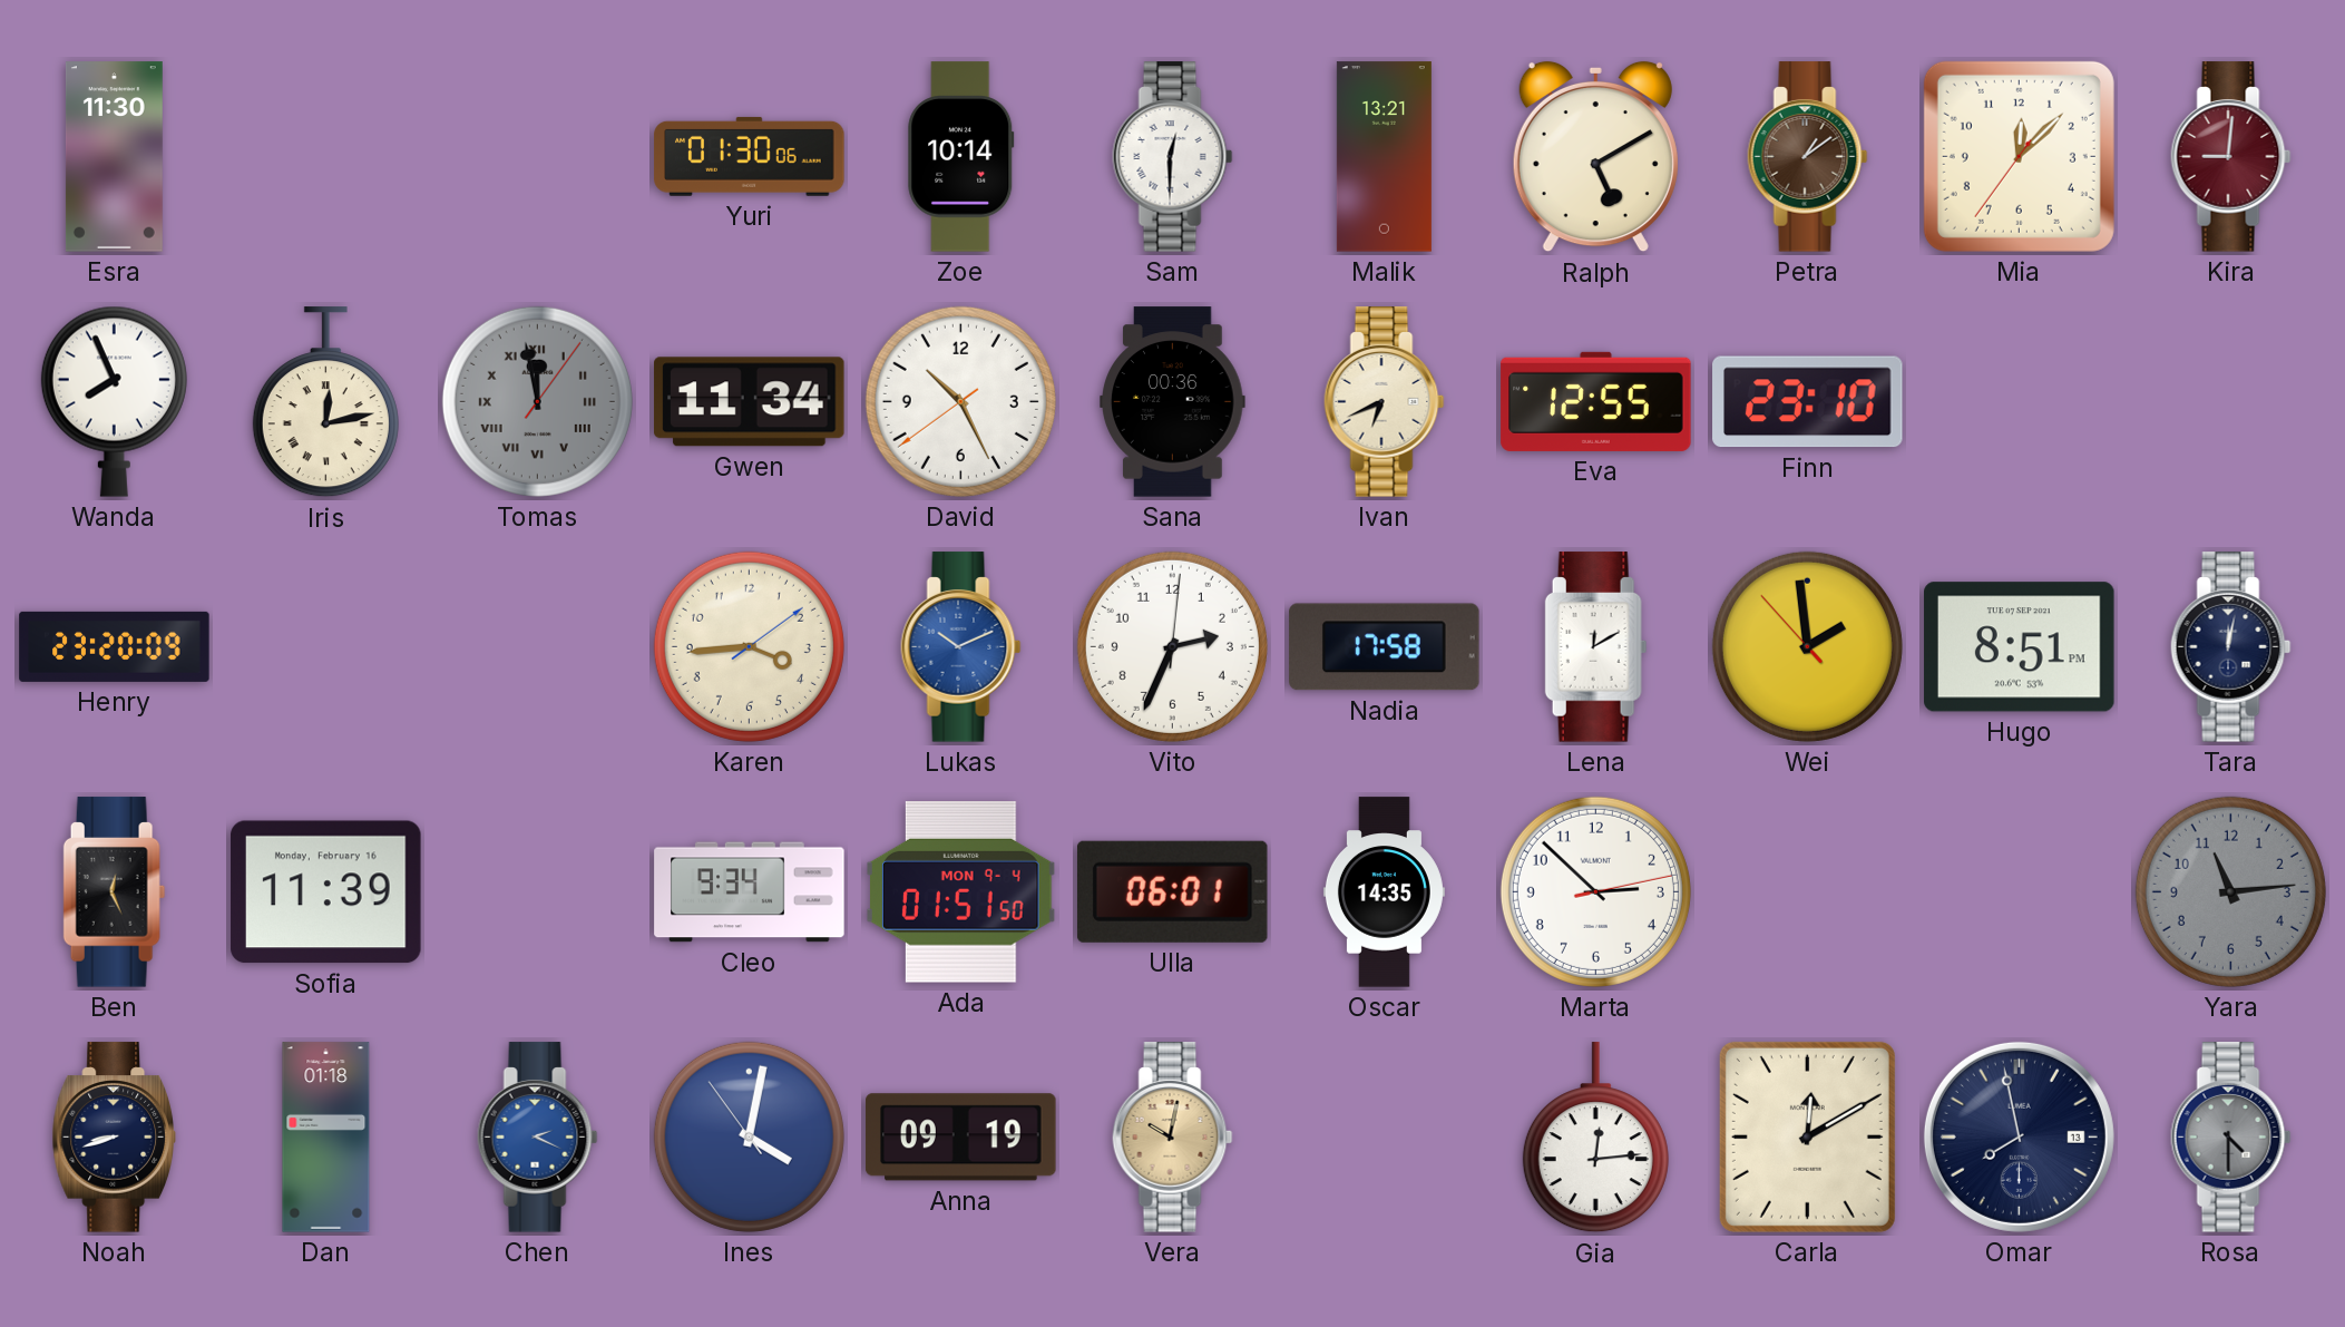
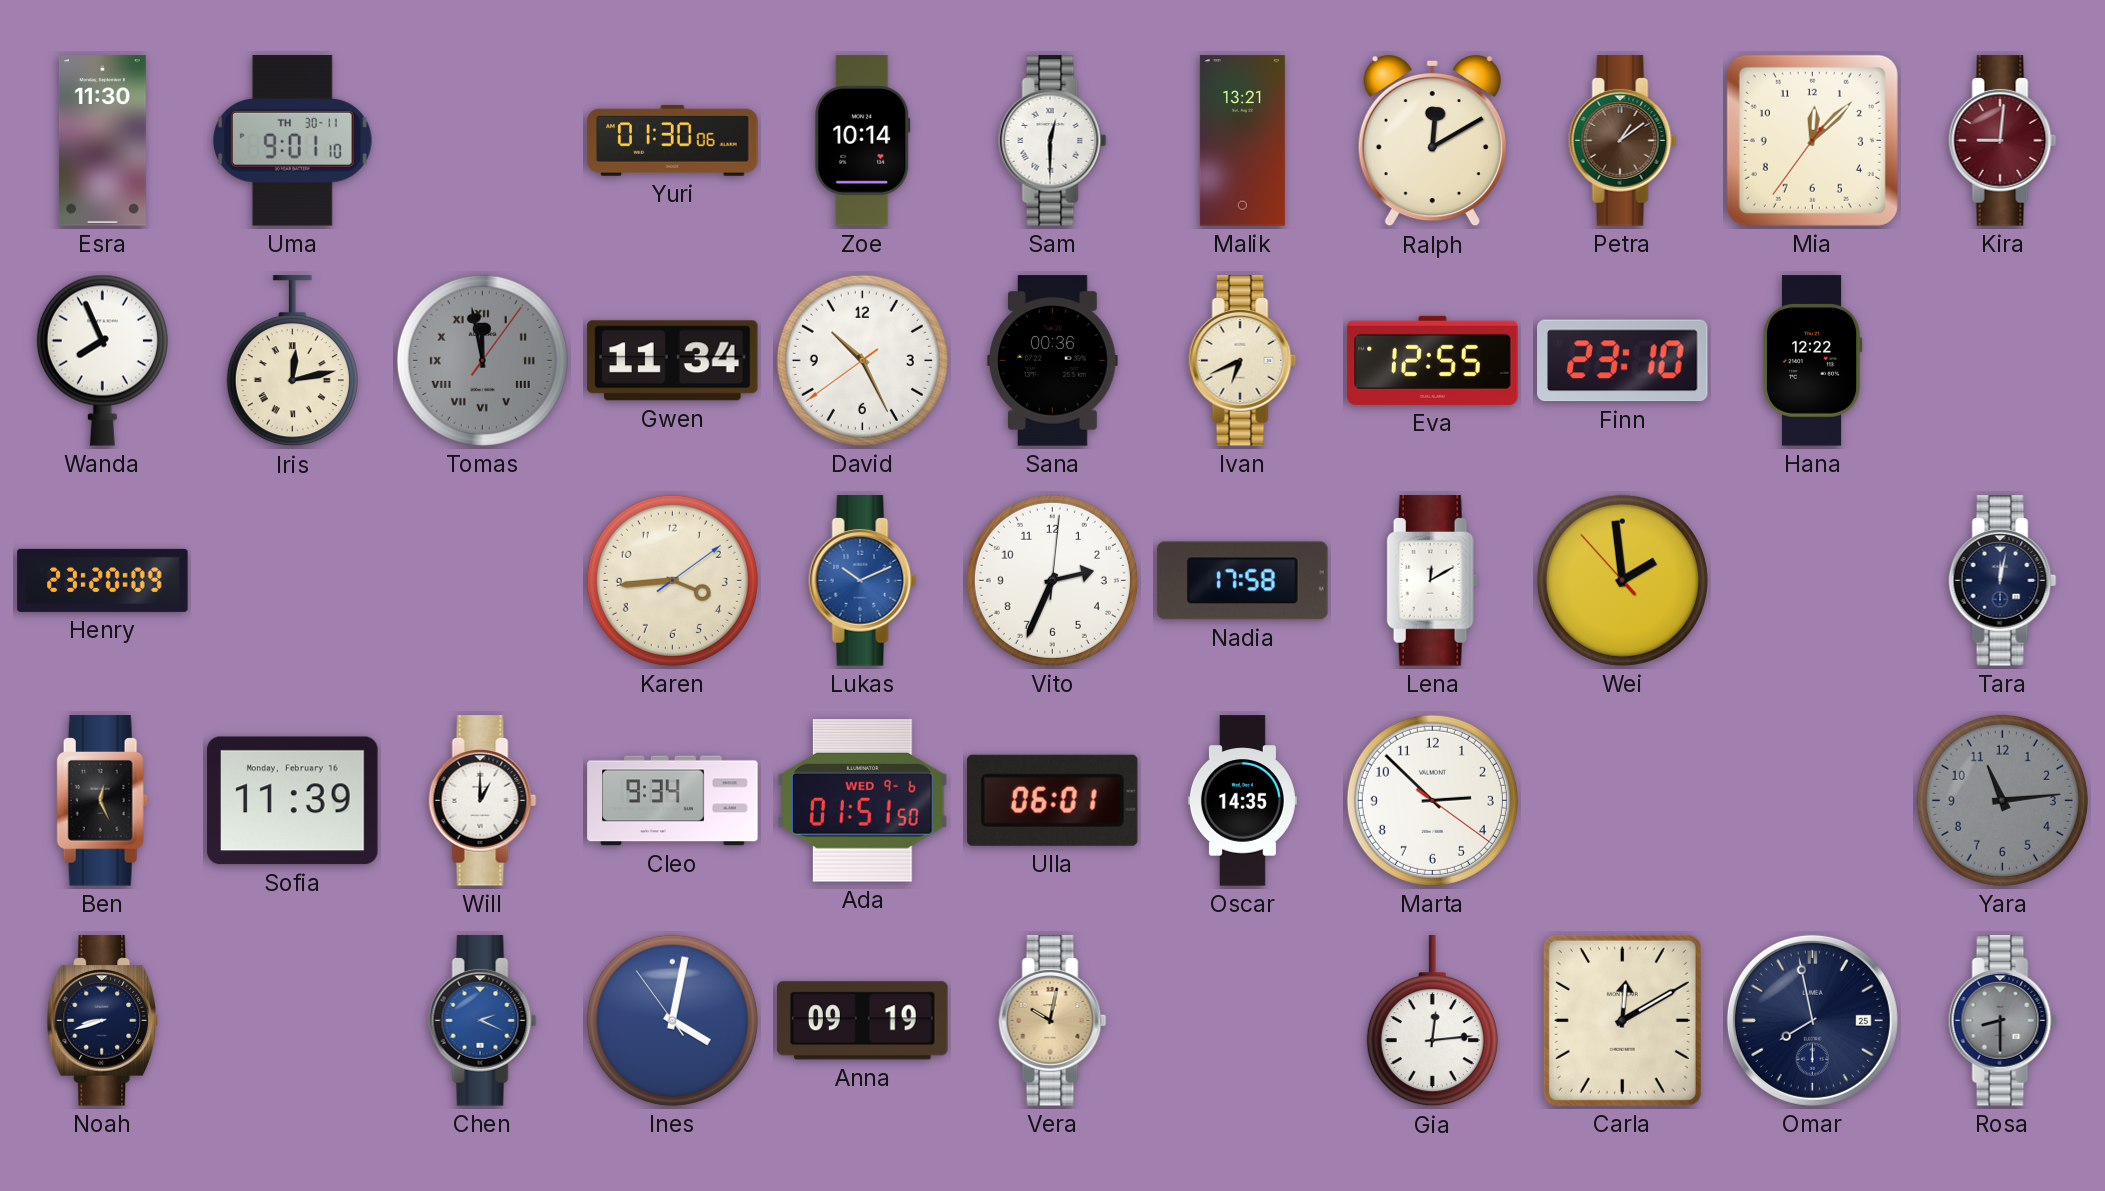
Uma: none -> 9:01 (292, 141)
Ralph: 5:10 -> 12:10 (1432, 141)
Hana: none -> 12:22 (1812, 361)
Hugo: 8:51 -> none (2020, 647)
Will: none -> 1:00 (483, 801)
Ada date: MON 9-4 -> WED 9-6 (863, 801)
Marta: 2:52:13 -> 2:52:21 (1432, 800)
Dan: 01:18 -> none (326, 1138)
Omar date: 13 -> 25 (1812, 1020)
Rosa: 4:30 -> 8:30 (2003, 1021)
